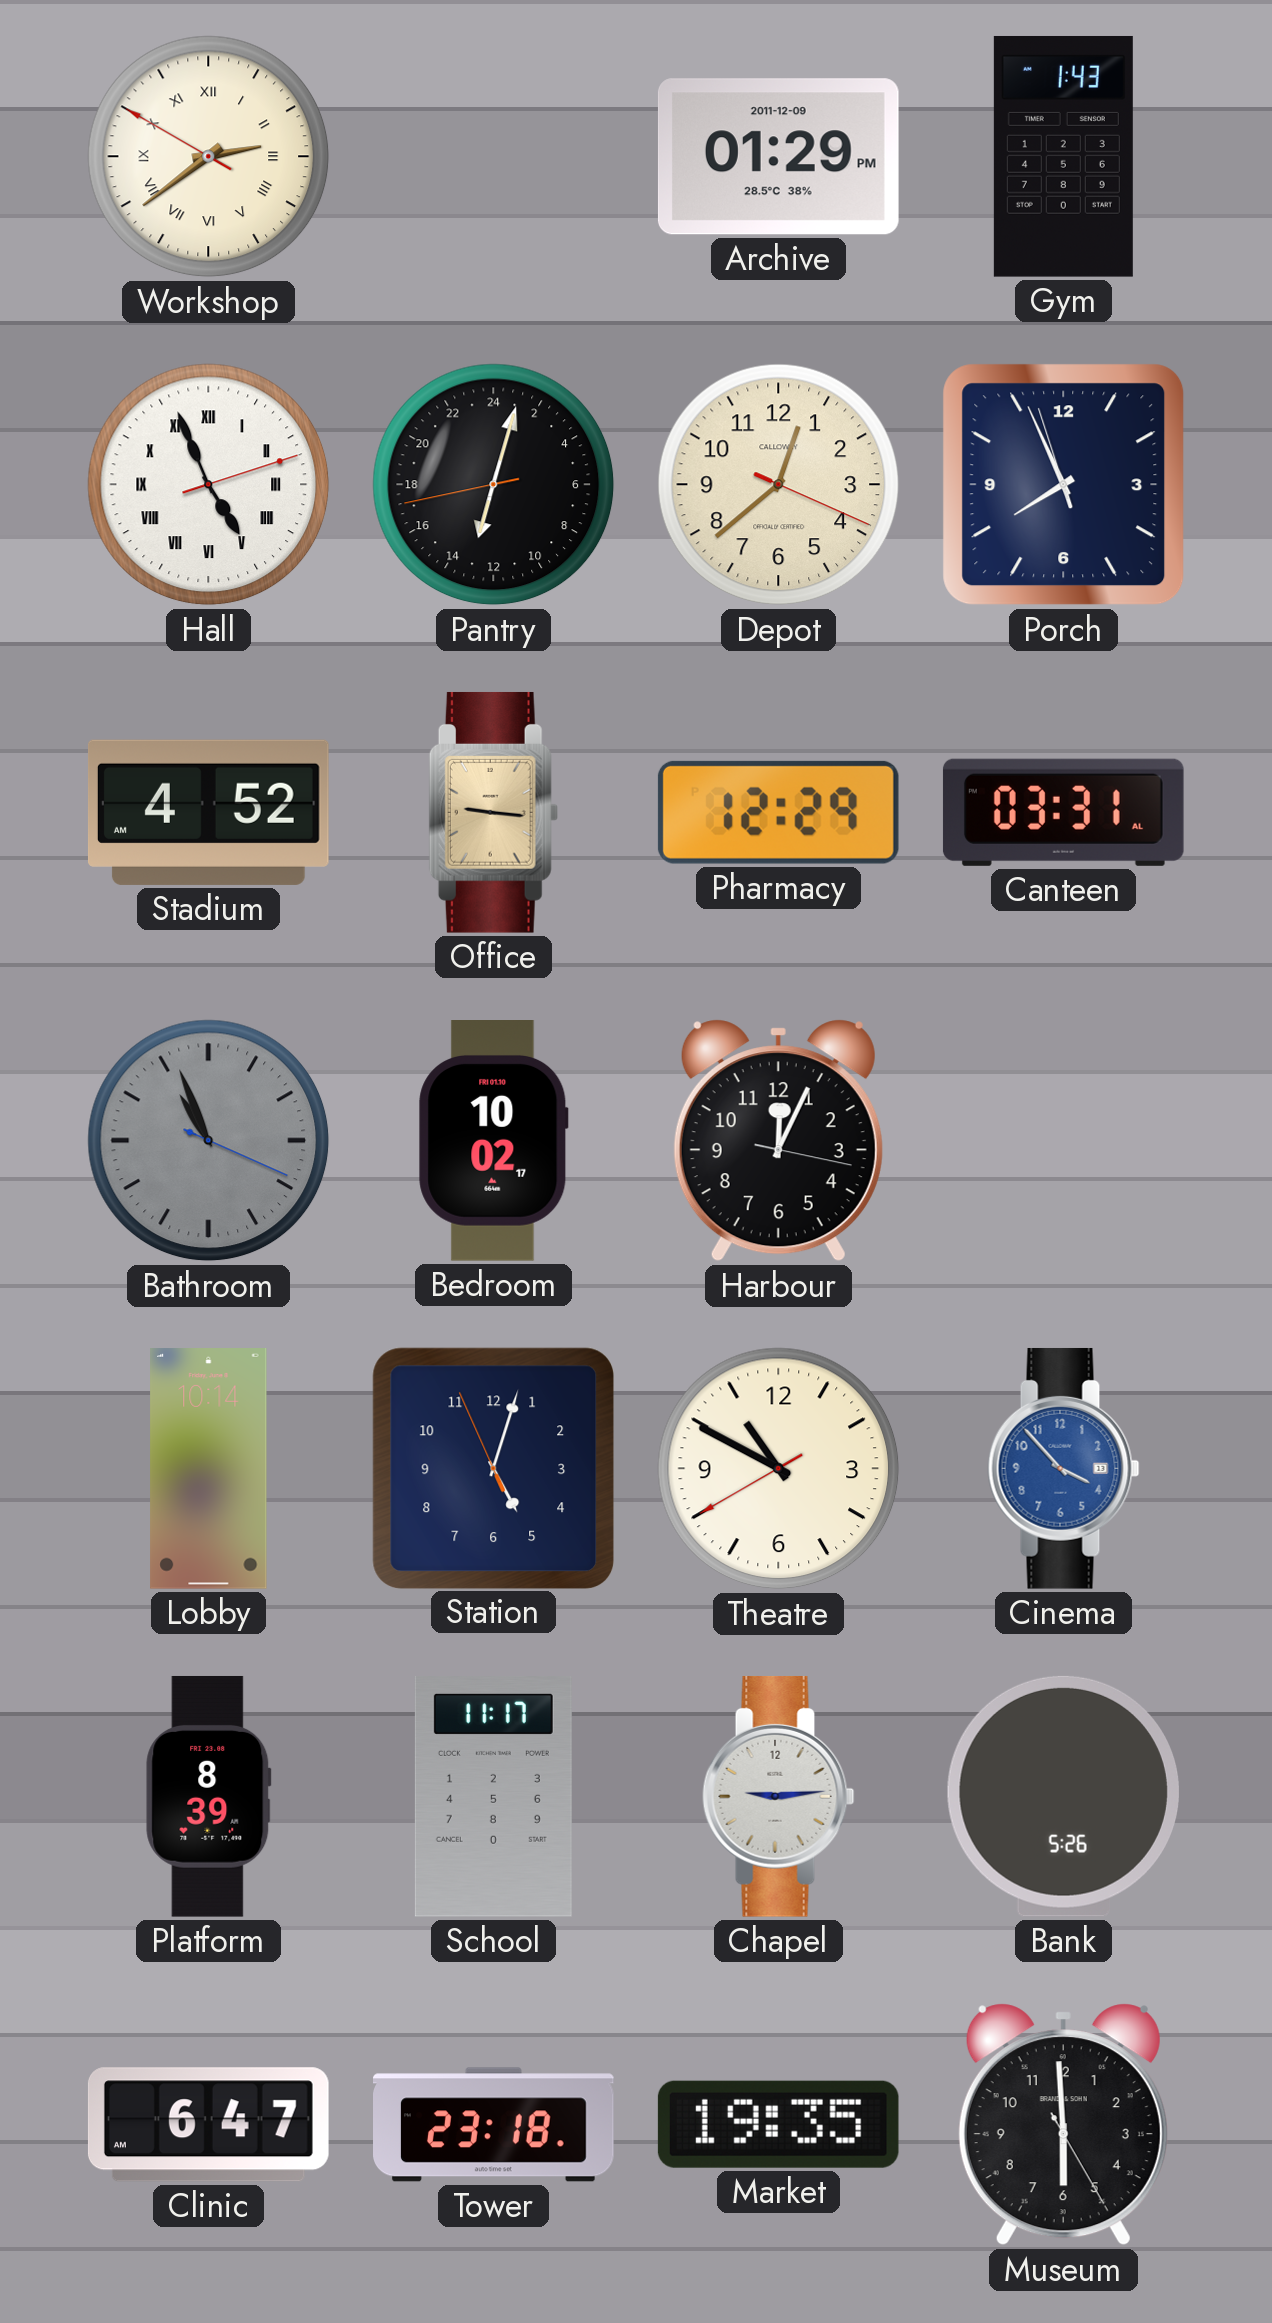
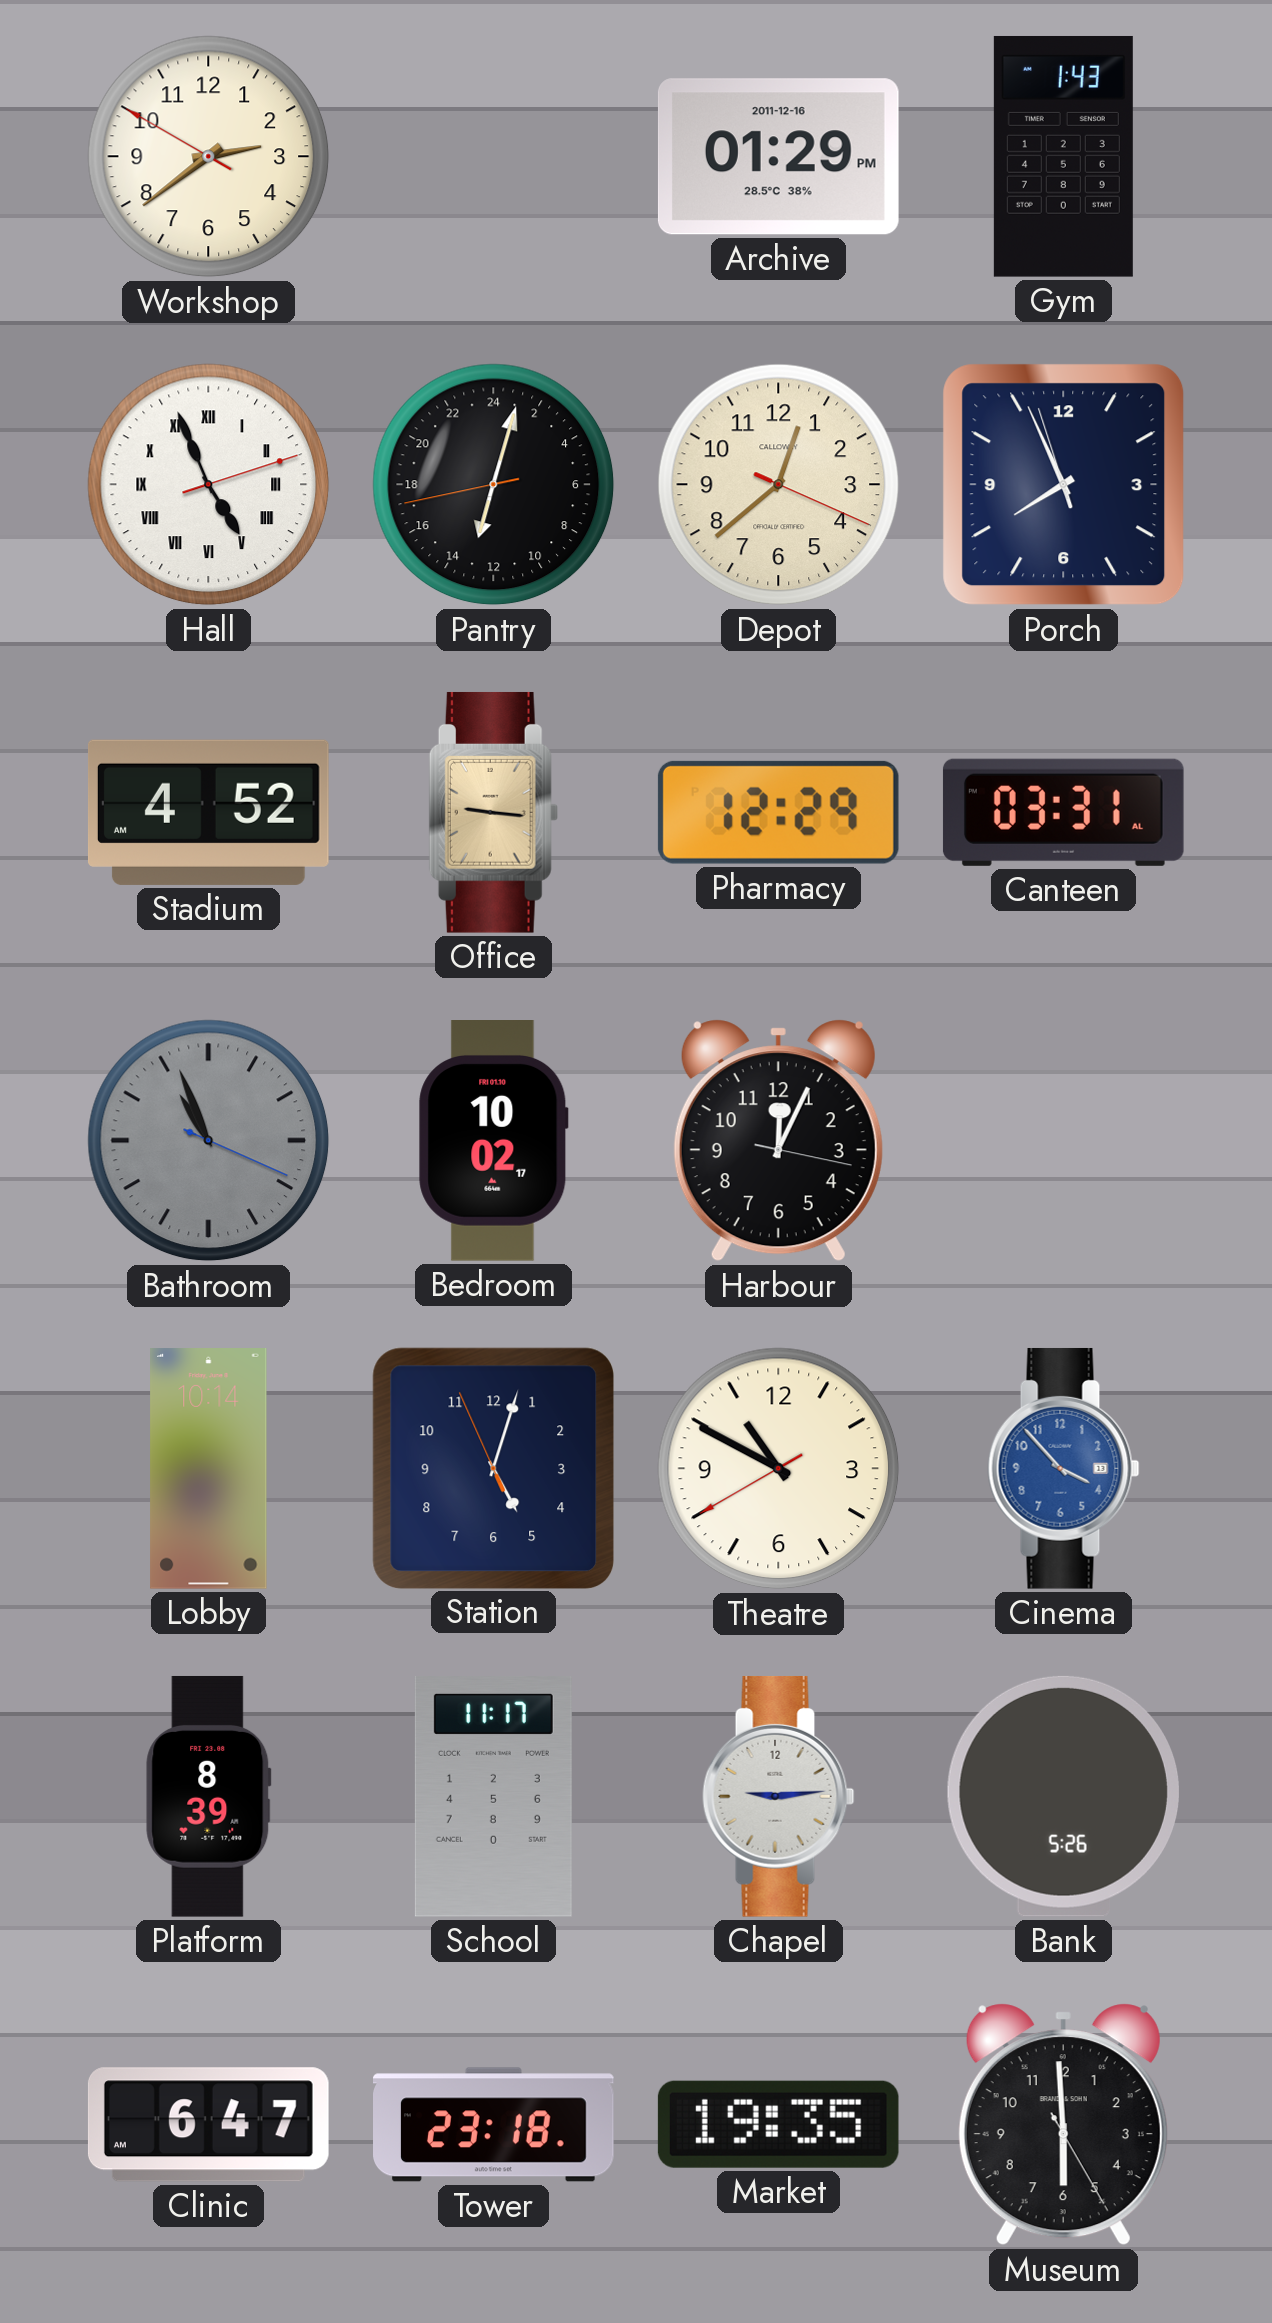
Workshop numerals: Roman -> Arabic (209, 157)
Archive date: 2011-12-09 -> 2011-12-16 (778, 157)
